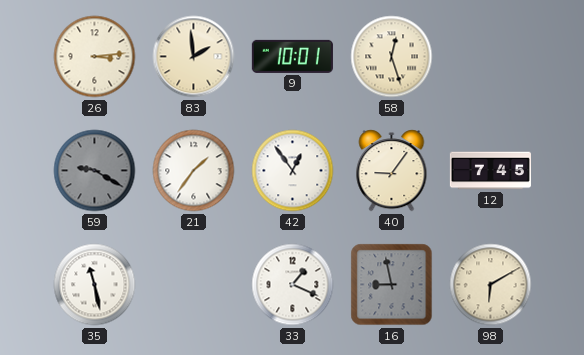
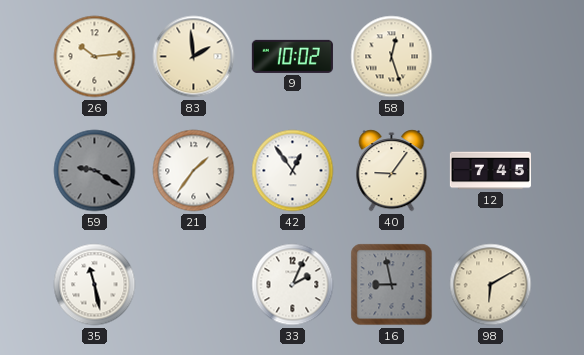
26: 3:14 -> 10:14 (95, 57)
9: 10:01 -> 10:02 (292, 56)
33: 1:19 -> 2:04 (293, 285)
